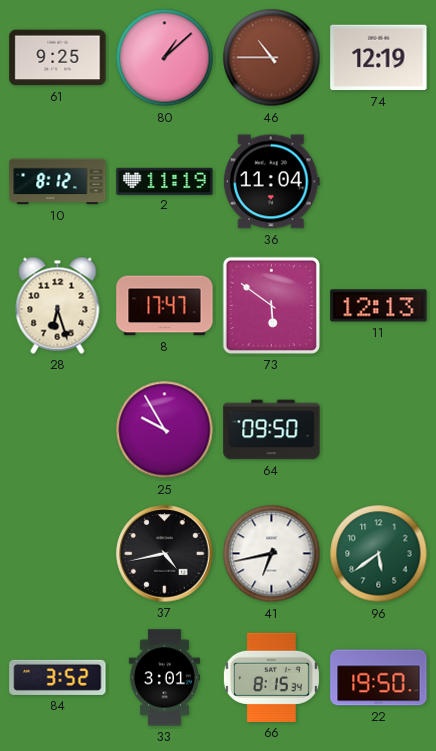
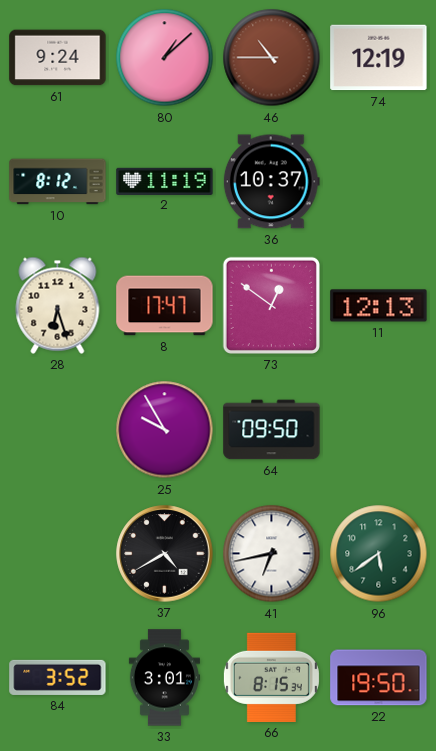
61: 9:25 -> 9:24 (58, 58)
36: 11:04 -> 10:37 (271, 182)
73: 5:51 -> 12:51 (271, 305)
37: 4:43 -> 4:40 (165, 554)
